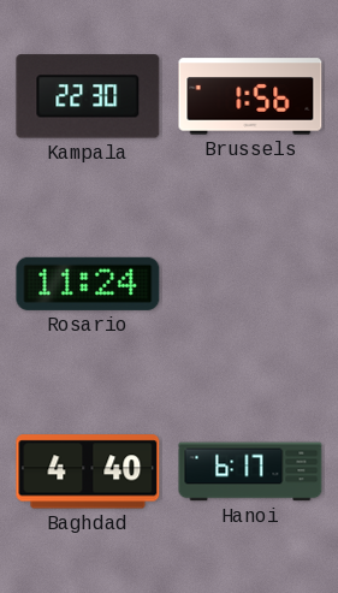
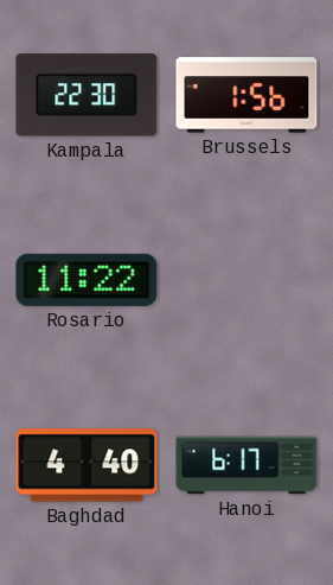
Rosario: 11:24 -> 11:22 (87, 280)
